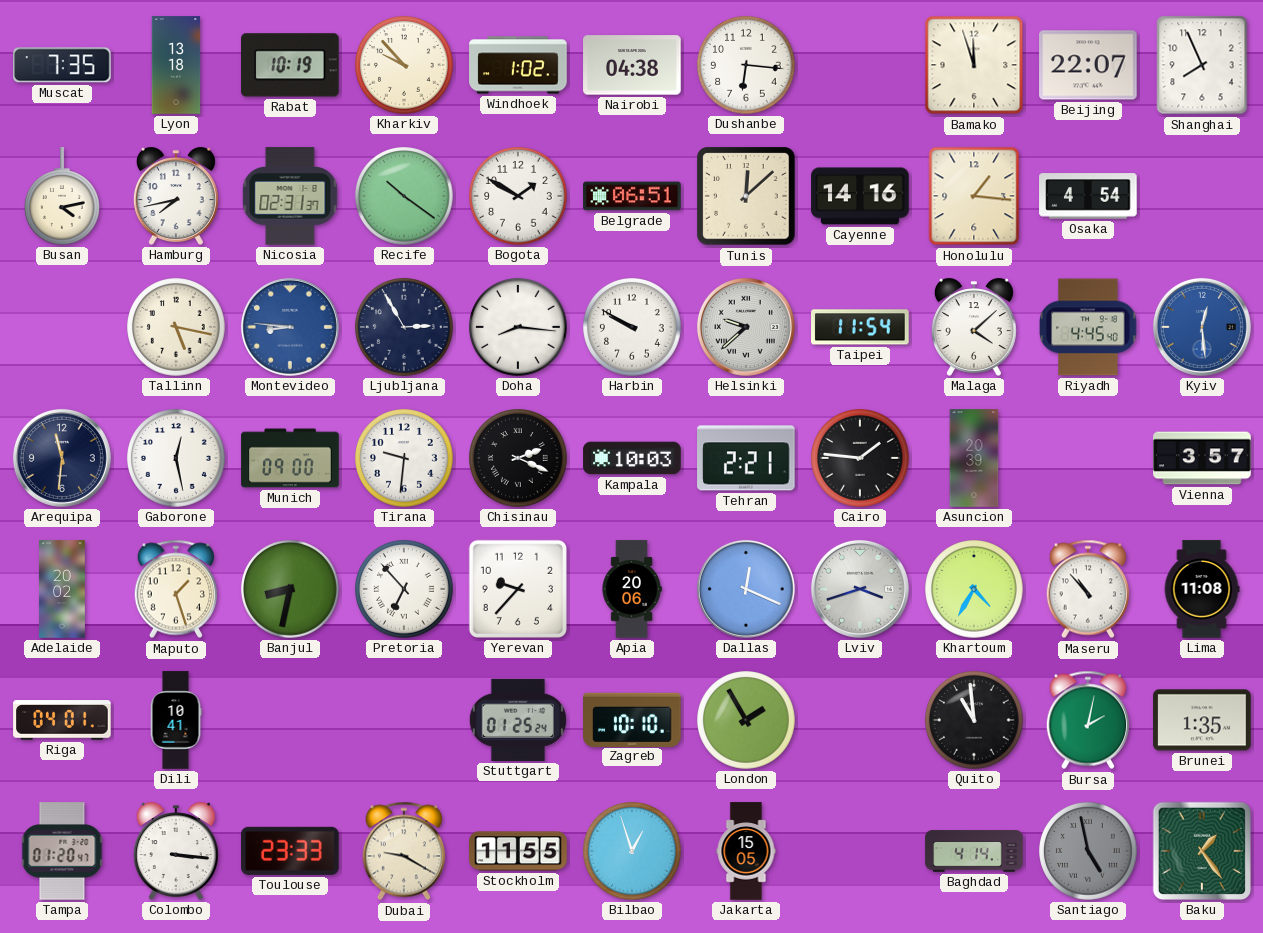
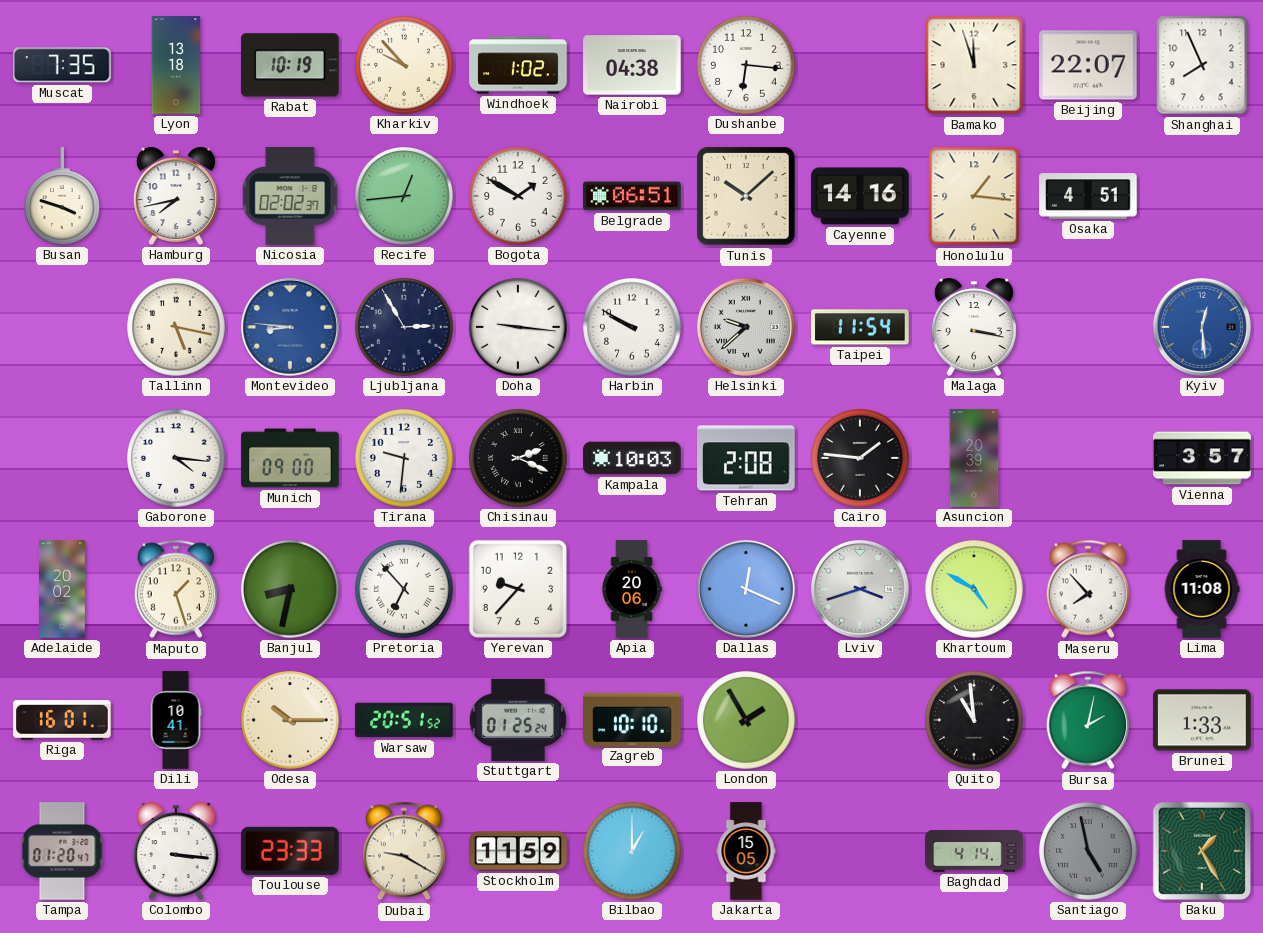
Busan: 4:13 -> 3:48 (63, 196)
Nicosia: 02:31 -> 02:02 (290, 196)
Recife: 10:21 -> 12:44 (404, 196)
Tunis: 12:08 -> 10:08 (746, 196)
Osaka: 4:54 -> 4:51 (1088, 196)
Doha: 8:16 -> 9:16 (518, 327)
Malaga: 4:08 -> 3:17 (974, 327)
Riyadh: 4:45 -> none (1088, 327)
Arequipa: 11:31 -> none (62, 458)
Gaborone: 12:28 -> 4:16 (176, 458)
Tehran: 2:21 -> 2:08 (746, 458)
Khartoum: 4:35 -> 4:50 (974, 589)
Maseru: 10:53 -> 7:53 (1087, 589)
Riga: 04:01 -> 16:01 (62, 720)
Odesa: none -> 10:15 (290, 720)
Warsaw: none -> 20:51 (404, 720)
Brunei: 1:35 -> 1:33 (1202, 720)
Stockholm: 11:55 -> 11:59 (518, 851)
Bilbao: 12:57 -> 1:00 (632, 851)
Baku: 1:24 -> 1:25 (1202, 851)
